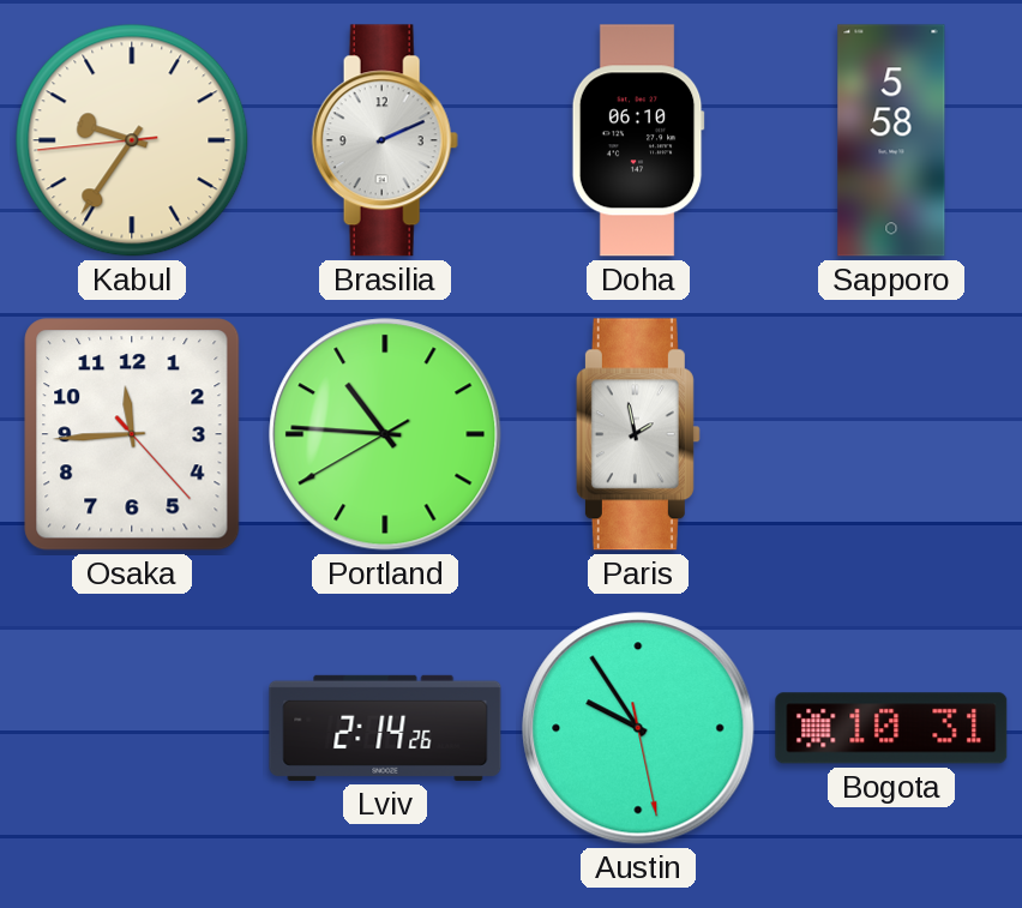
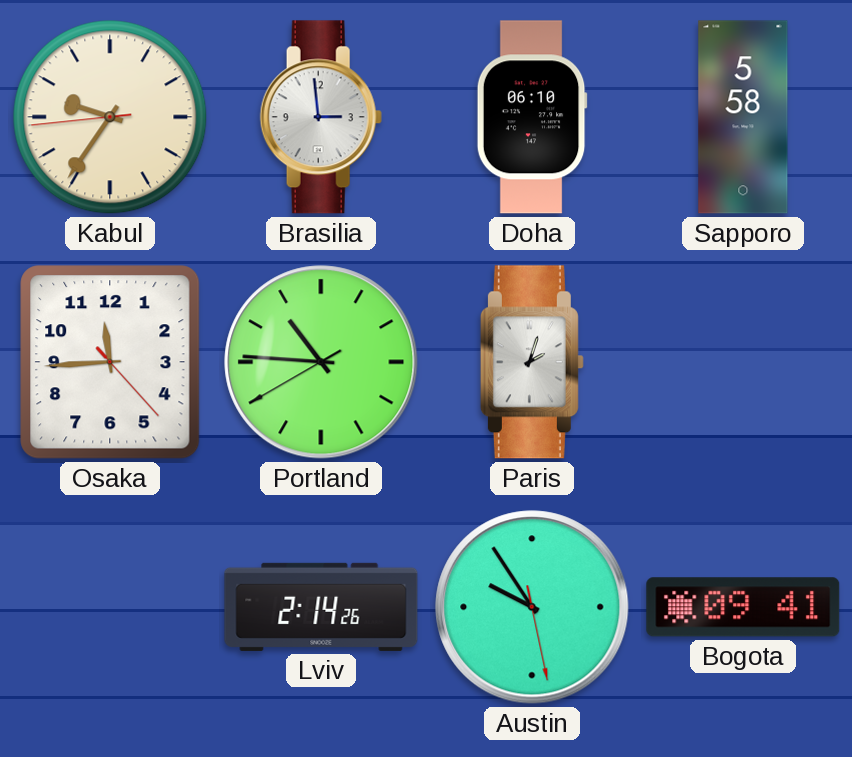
Brasilia: 2:11 -> 2:59 (321, 117)
Paris: 1:58 -> 2:03 (532, 362)
Bogota: 10:31 -> 09:41 (743, 607)
